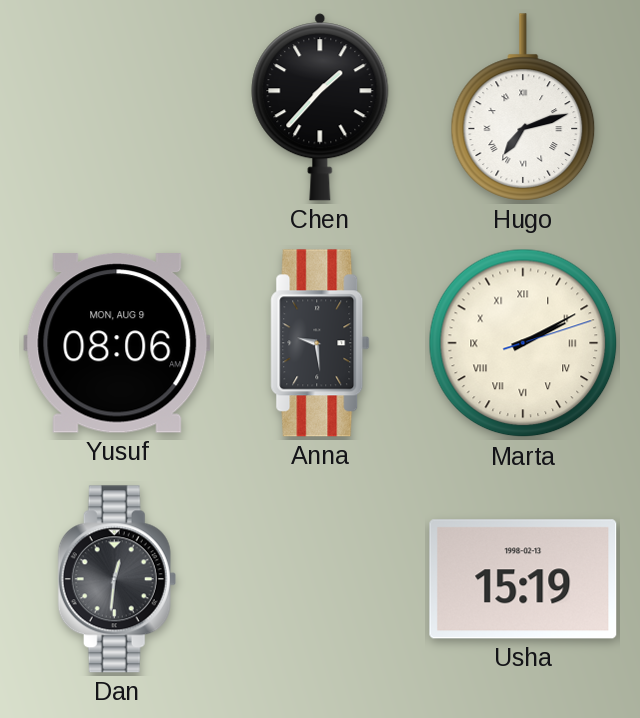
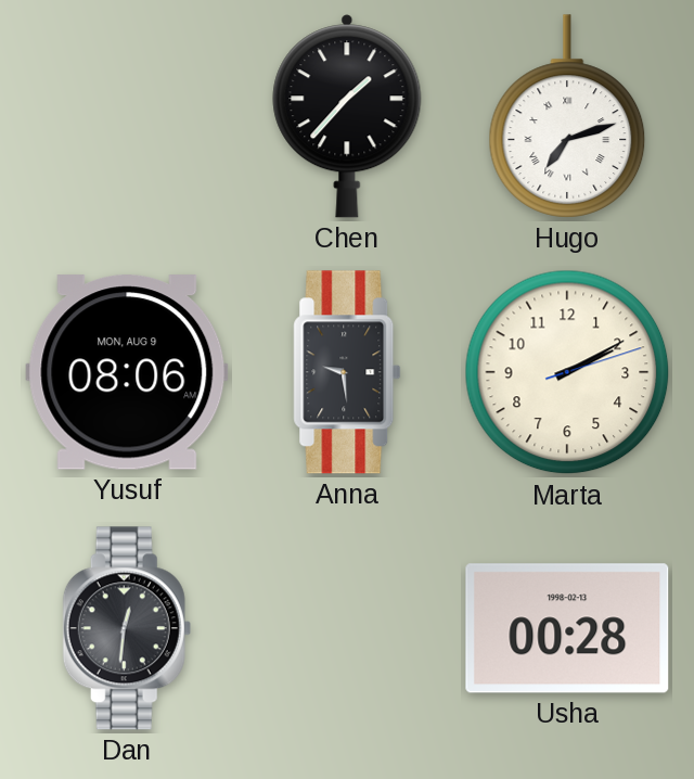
Marta numerals: Roman -> Arabic (567, 372)
Usha: 15:19 -> 00:28 (567, 628)
